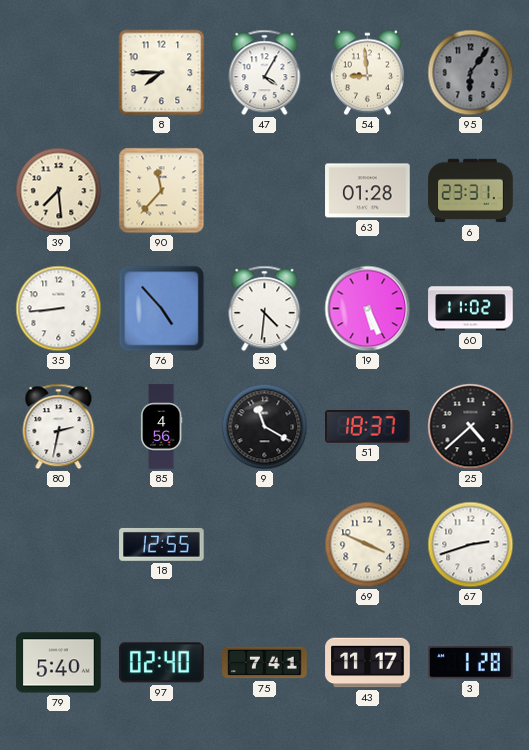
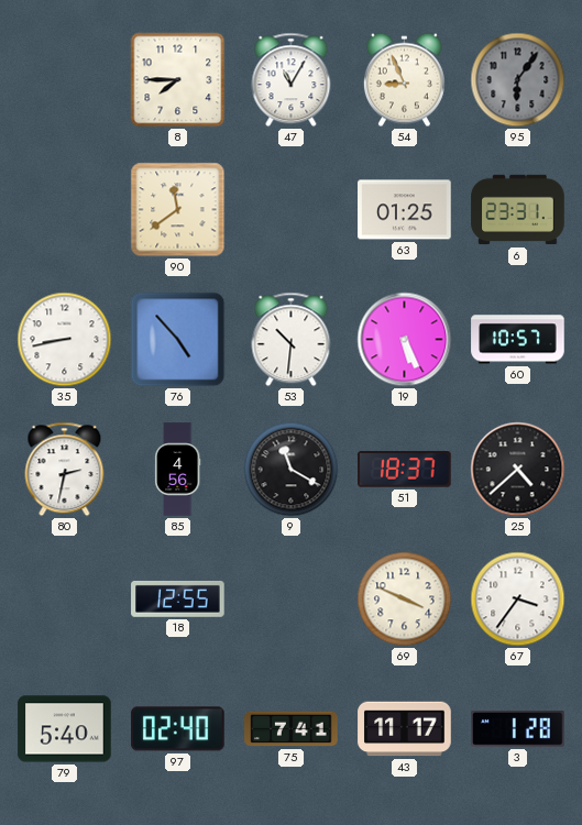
47: 4:05 -> 11:05 (292, 80)
54: 8:59 -> 8:56 (404, 80)
39: 7:29 -> none (59, 191)
90: 11:37 -> 11:39 (178, 210)
63: 01:28 -> 01:25 (405, 210)
35: 8:44 -> 8:43 (65, 340)
53: 4:31 -> 10:31 (292, 340)
60: 11:02 -> 10:57 (518, 340)
67: 2:42 -> 3:36 (518, 599)
